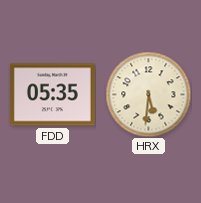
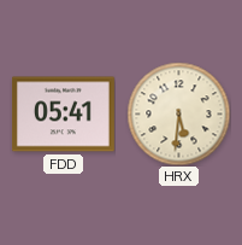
FDD: 05:35 -> 05:41 (63, 115)
